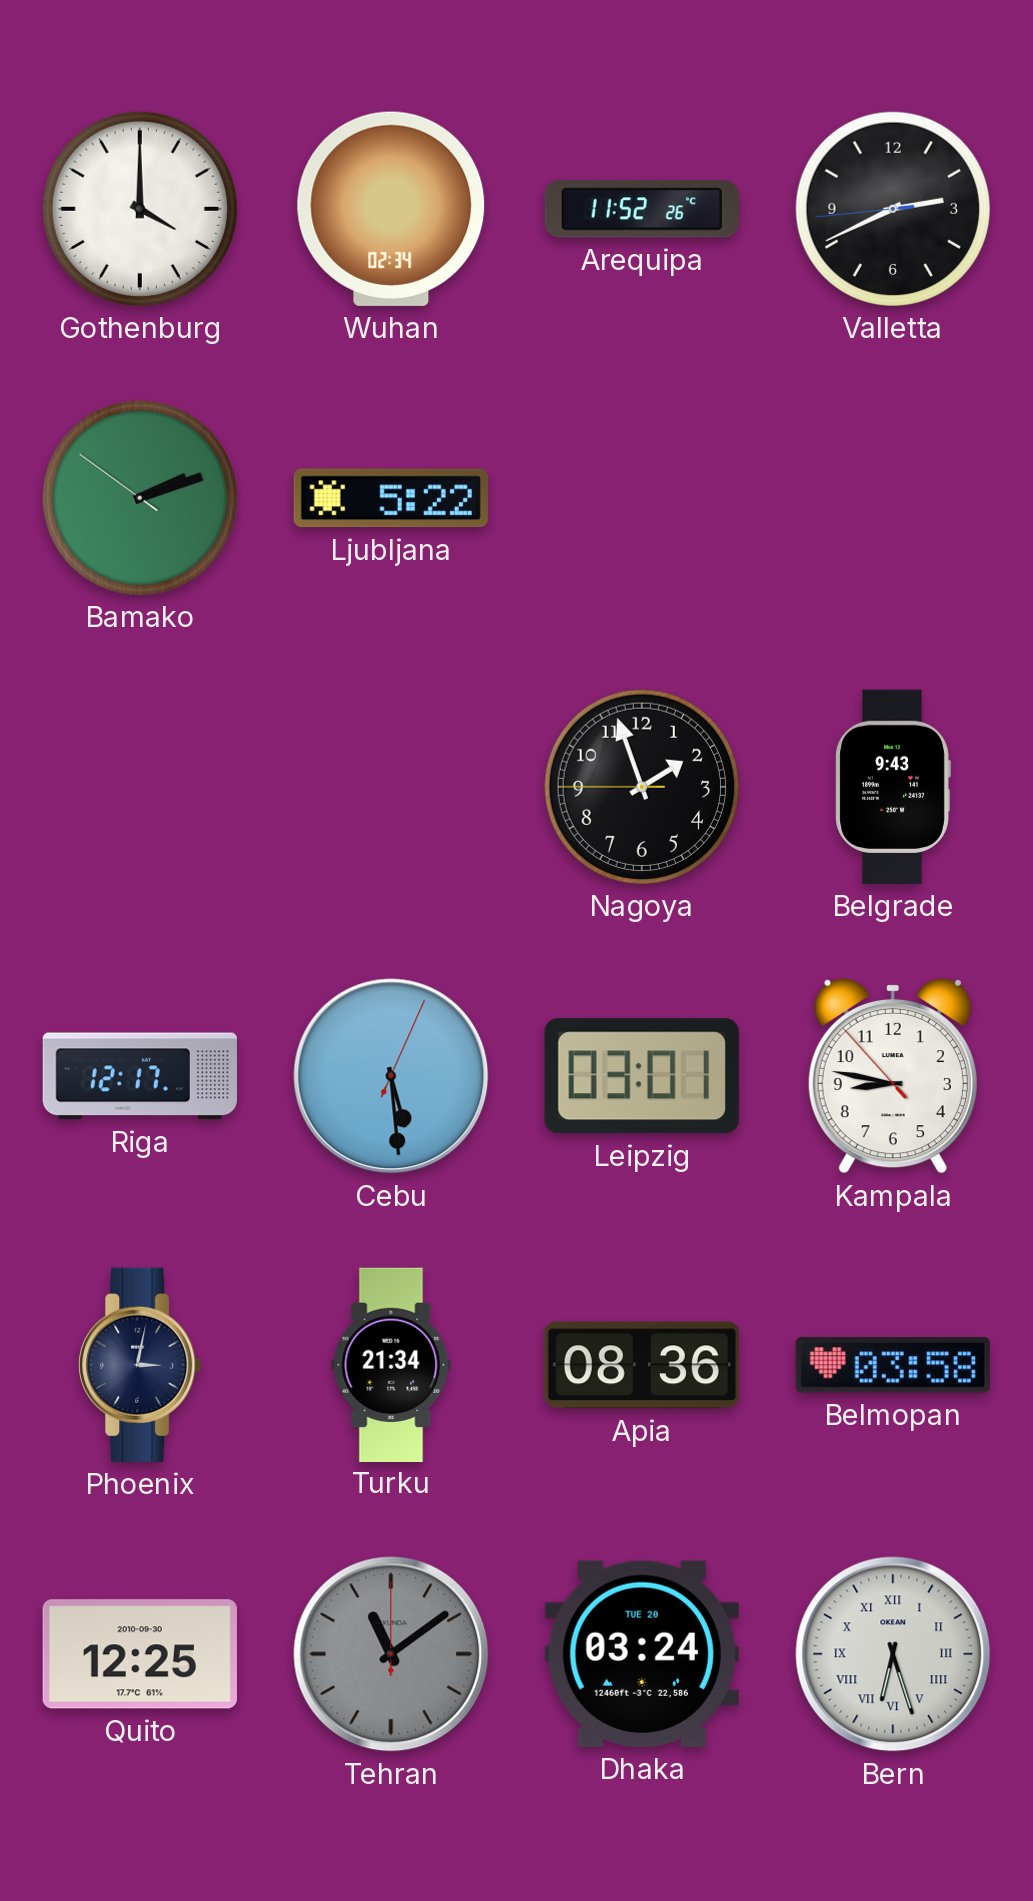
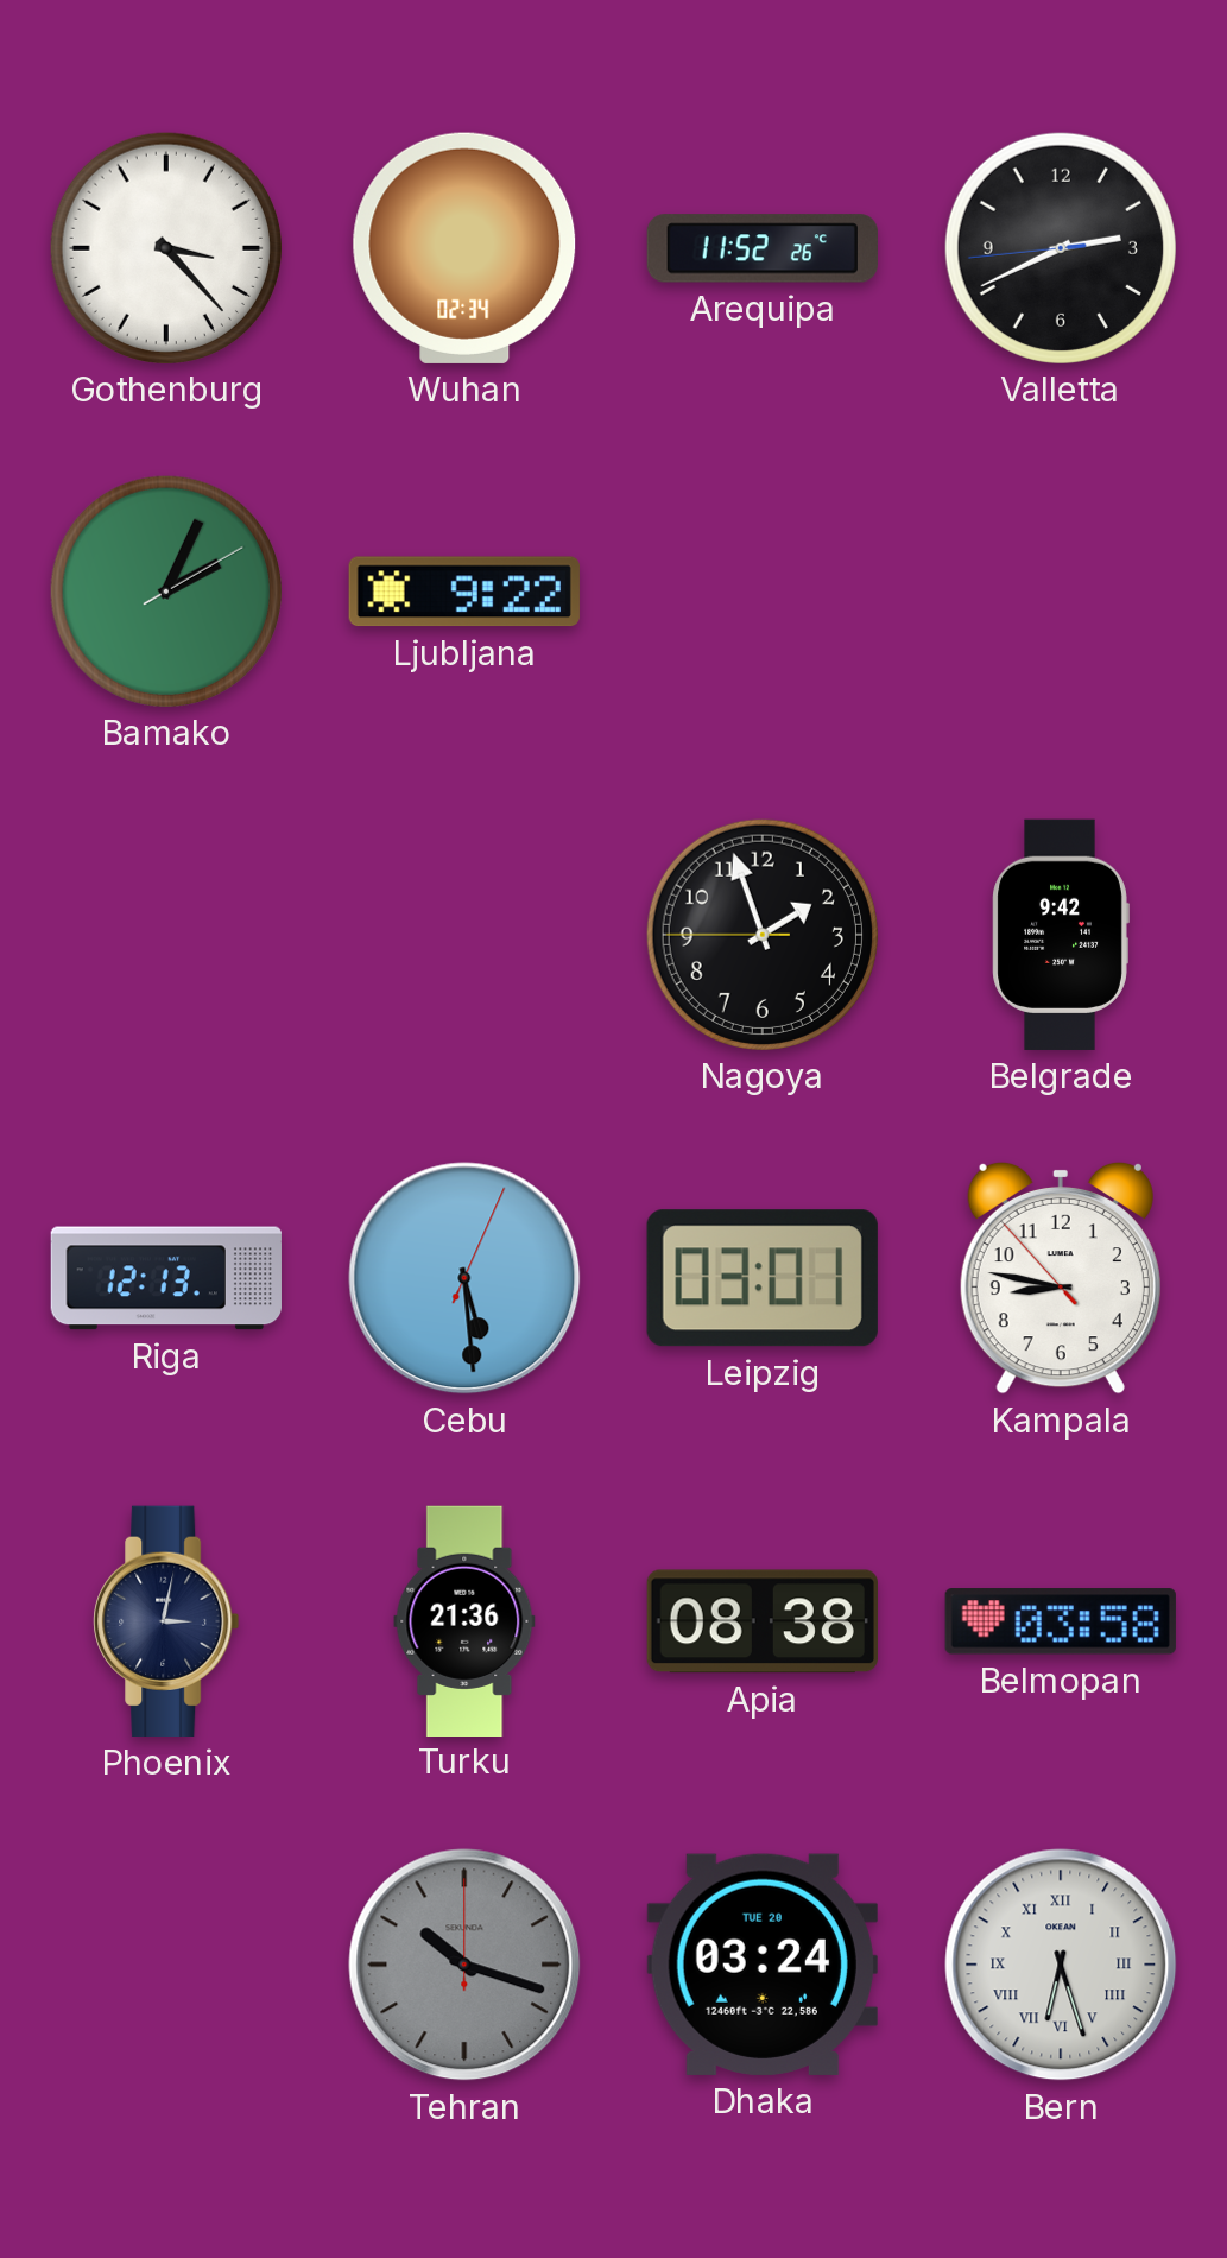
Gothenburg: 4:00 -> 3:23 (166, 248)
Bamako: 2:11 -> 2:04 (166, 592)
Ljubljana: 5:22 -> 9:22 (464, 592)
Belgrade: 9:43 -> 9:42 (1061, 935)
Riga: 12:17 -> 12:13 (166, 1278)
Turku: 21:34 -> 21:36 (464, 1620)
Apia: 08:36 -> 08:38 (763, 1621)
Quito: 12:25 -> none (140, 1654)
Tehran: 11:09 -> 10:18 (464, 1965)
